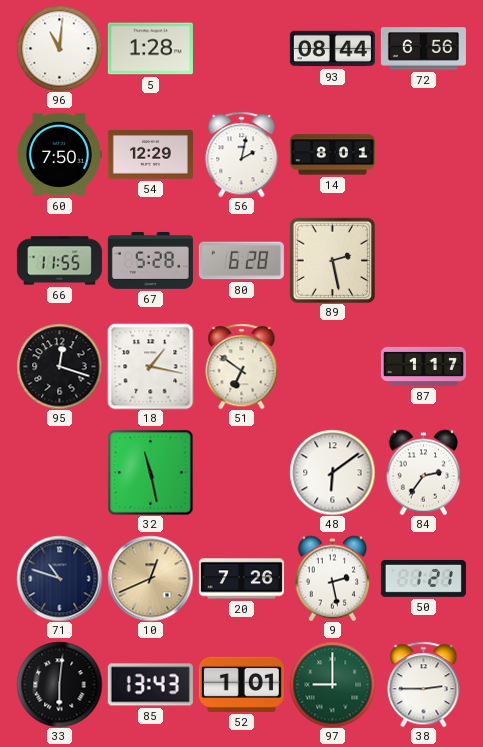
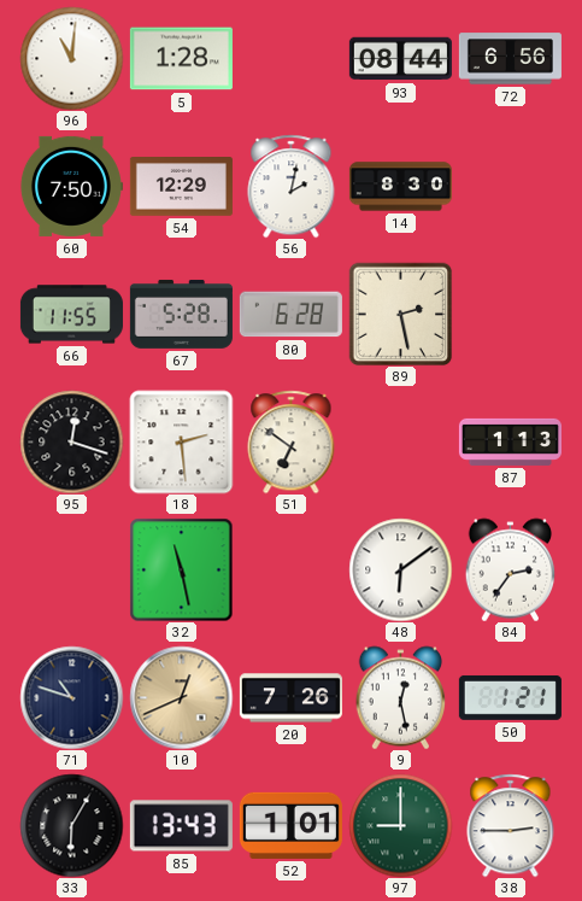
14: 8:01 -> 8:30 (400, 187)
18: 1:17 -> 2:29 (181, 441)
87: 1:17 -> 1:13 (510, 441)
9: 2:28 -> 12:28 (401, 697)
33: 6:01 -> 6:05 (71, 825)
